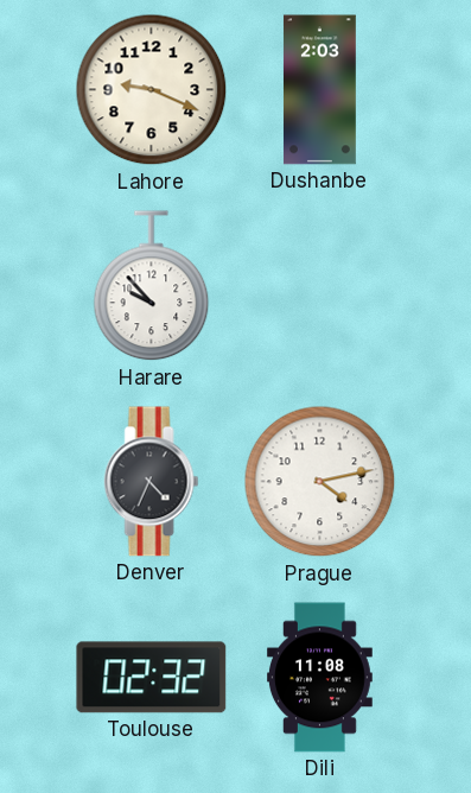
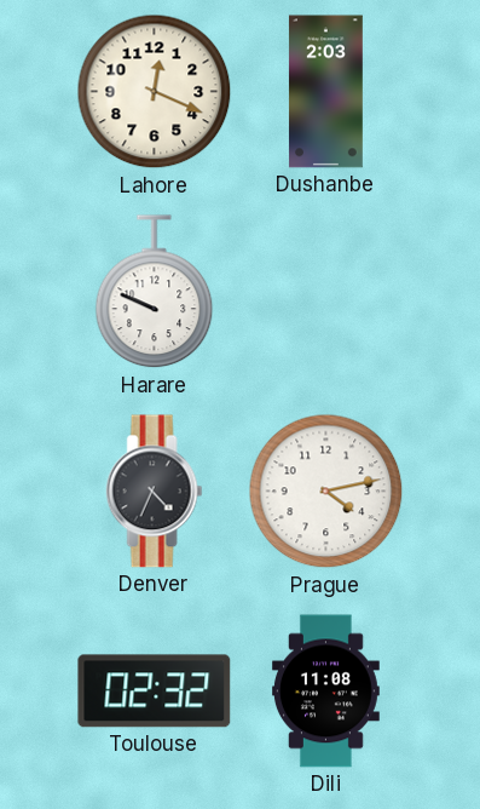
Lahore: 9:19 -> 12:19 (155, 92)
Harare: 9:53 -> 9:49 (155, 292)
